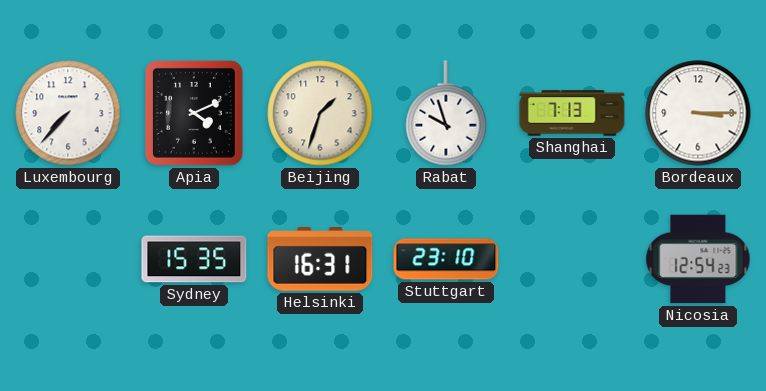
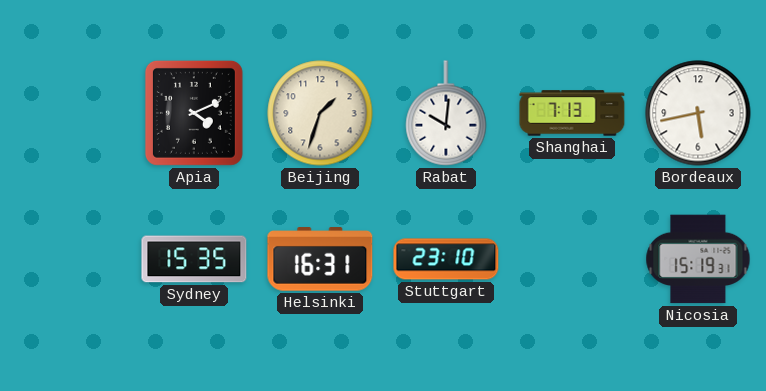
Luxembourg: 7:37 -> none (68, 113)
Rabat: 9:57 -> 10:01 (446, 113)
Bordeaux: 3:15 -> 5:43 (698, 113)
Nicosia: 12:54 -> 15:19 (698, 259)
